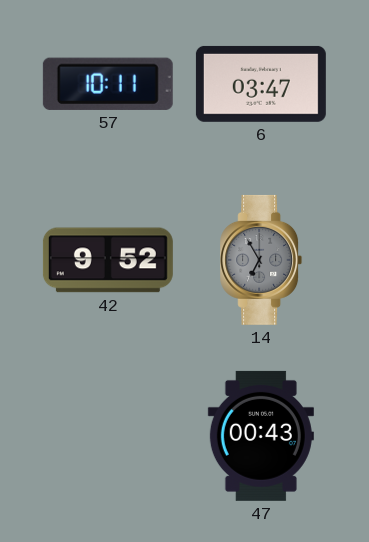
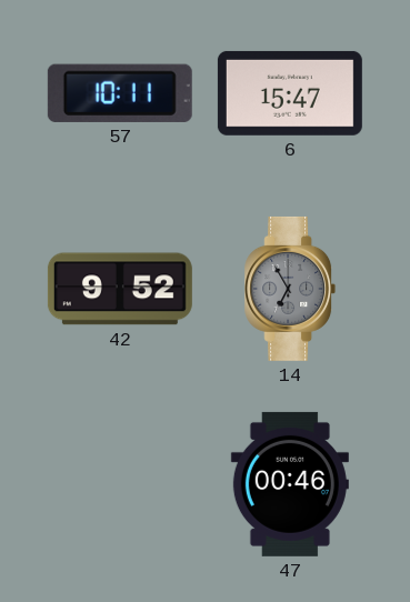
6: 03:47 -> 15:47 (290, 93)
47: 00:43 -> 00:46 (290, 484)
